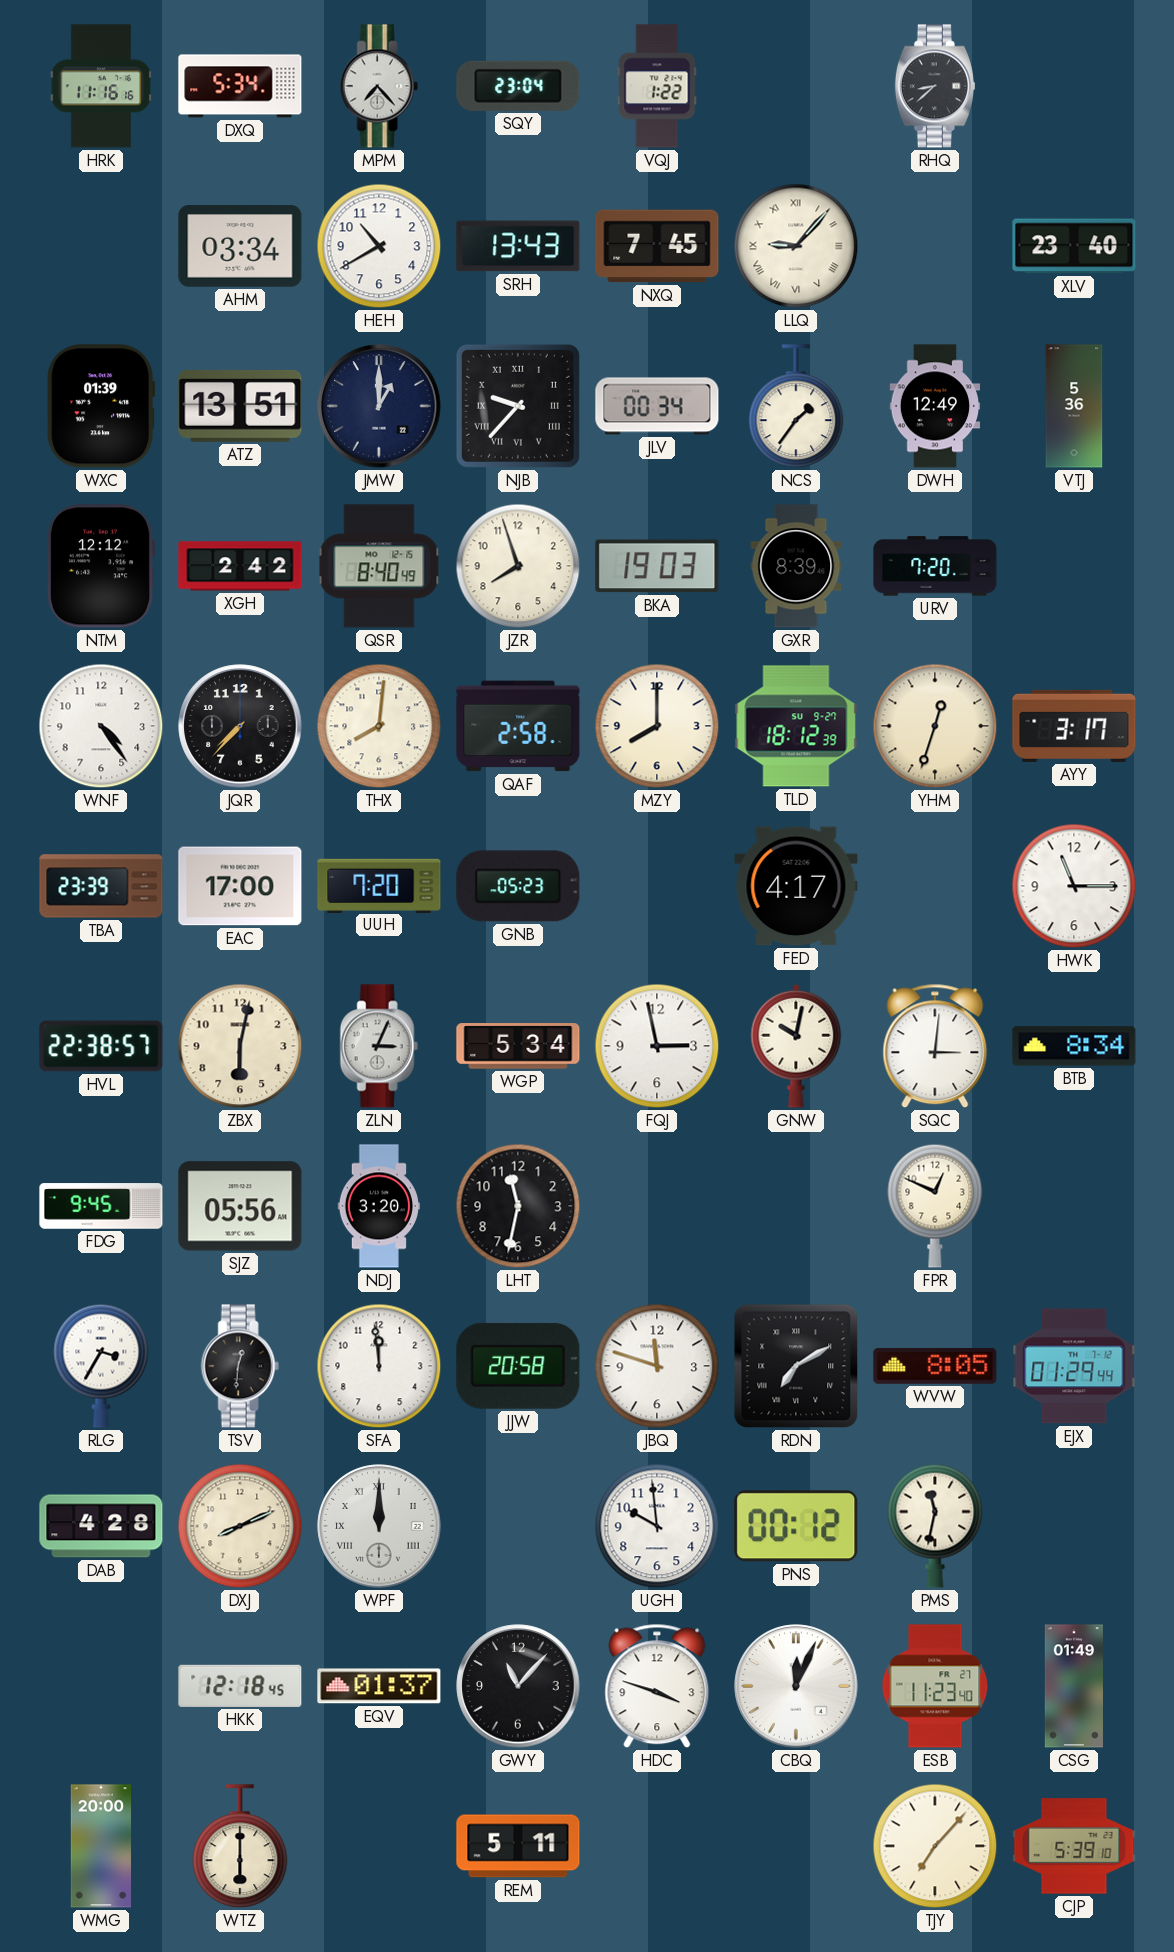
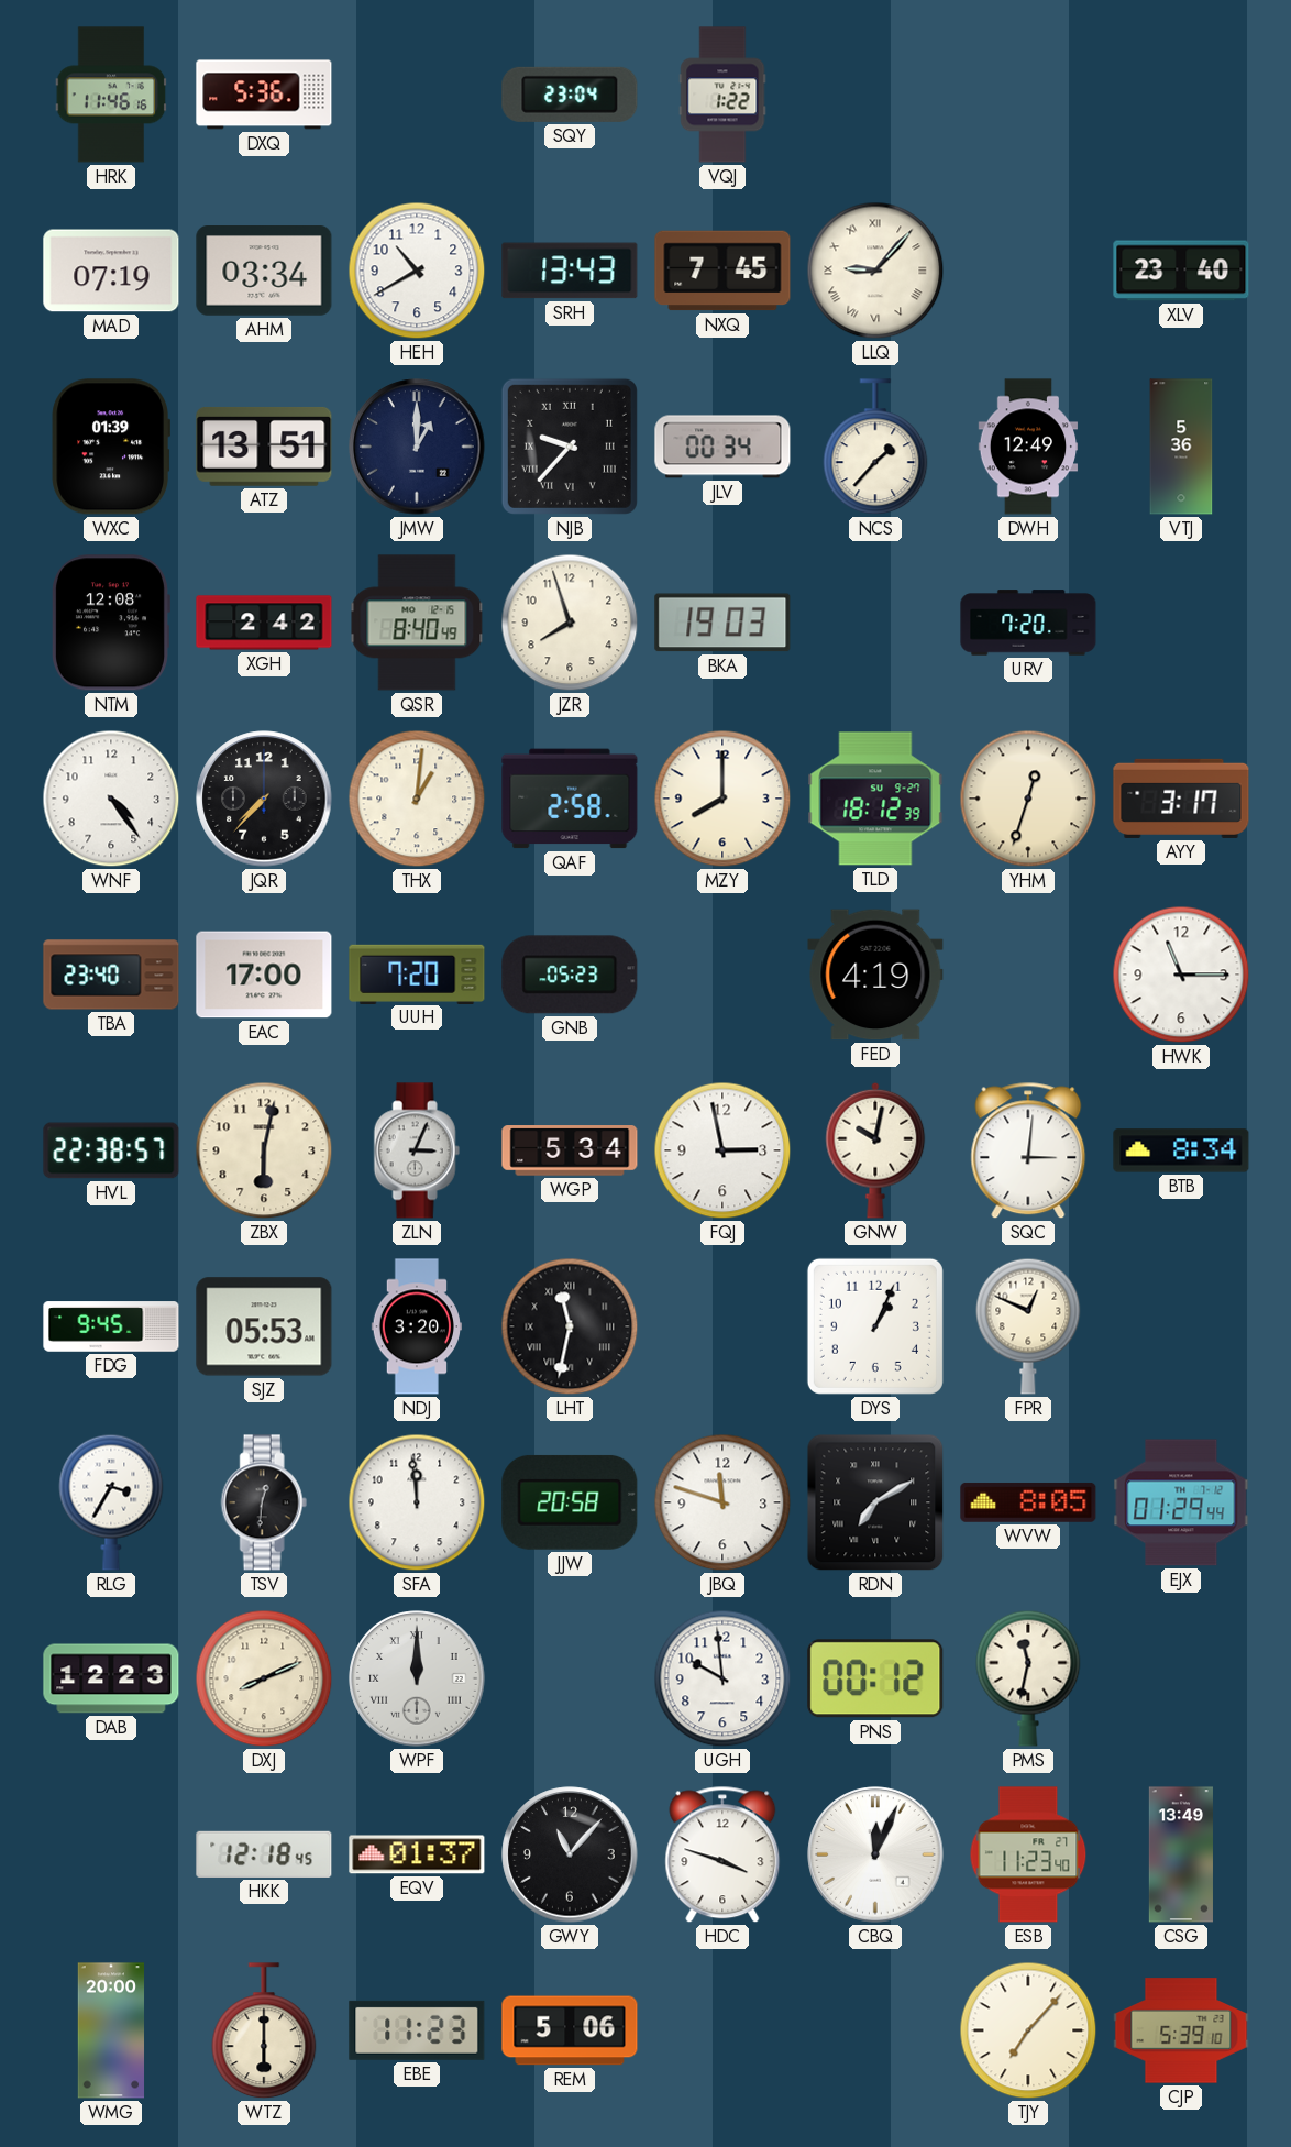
HRK: 11:16 -> 11:46 (111, 95)
DXQ: 5:34 -> 5:36 (264, 95)
MPM: 7:23 -> none (379, 86)
RHQ: 8:38 -> none (935, 86)
MAD: none -> 07:19 (111, 271)
NCS: 1:36 -> 1:37 (875, 448)
NTM: 12:12 -> 12:08 (110, 623)
GXR: 8:39 -> none (796, 566)
THX: 8:01 -> 1:01 (417, 799)
TBA: 23:39 -> 23:40 (111, 975)
FED: 4:17 -> 4:19 (875, 975)
SJZ: 05:56 -> 05:53 (264, 1326)
LHT numerals: Arabic -> Roman (570, 1326)
DYS: none -> 1:04 (875, 1326)
DAB: 4:28 -> 12:23 (111, 1678)
CSG: 01:49 -> 13:49 (1181, 1854)
EBE: none -> 11:23 (417, 2030)
REM: 5:11 -> 5:06 (570, 2030)
